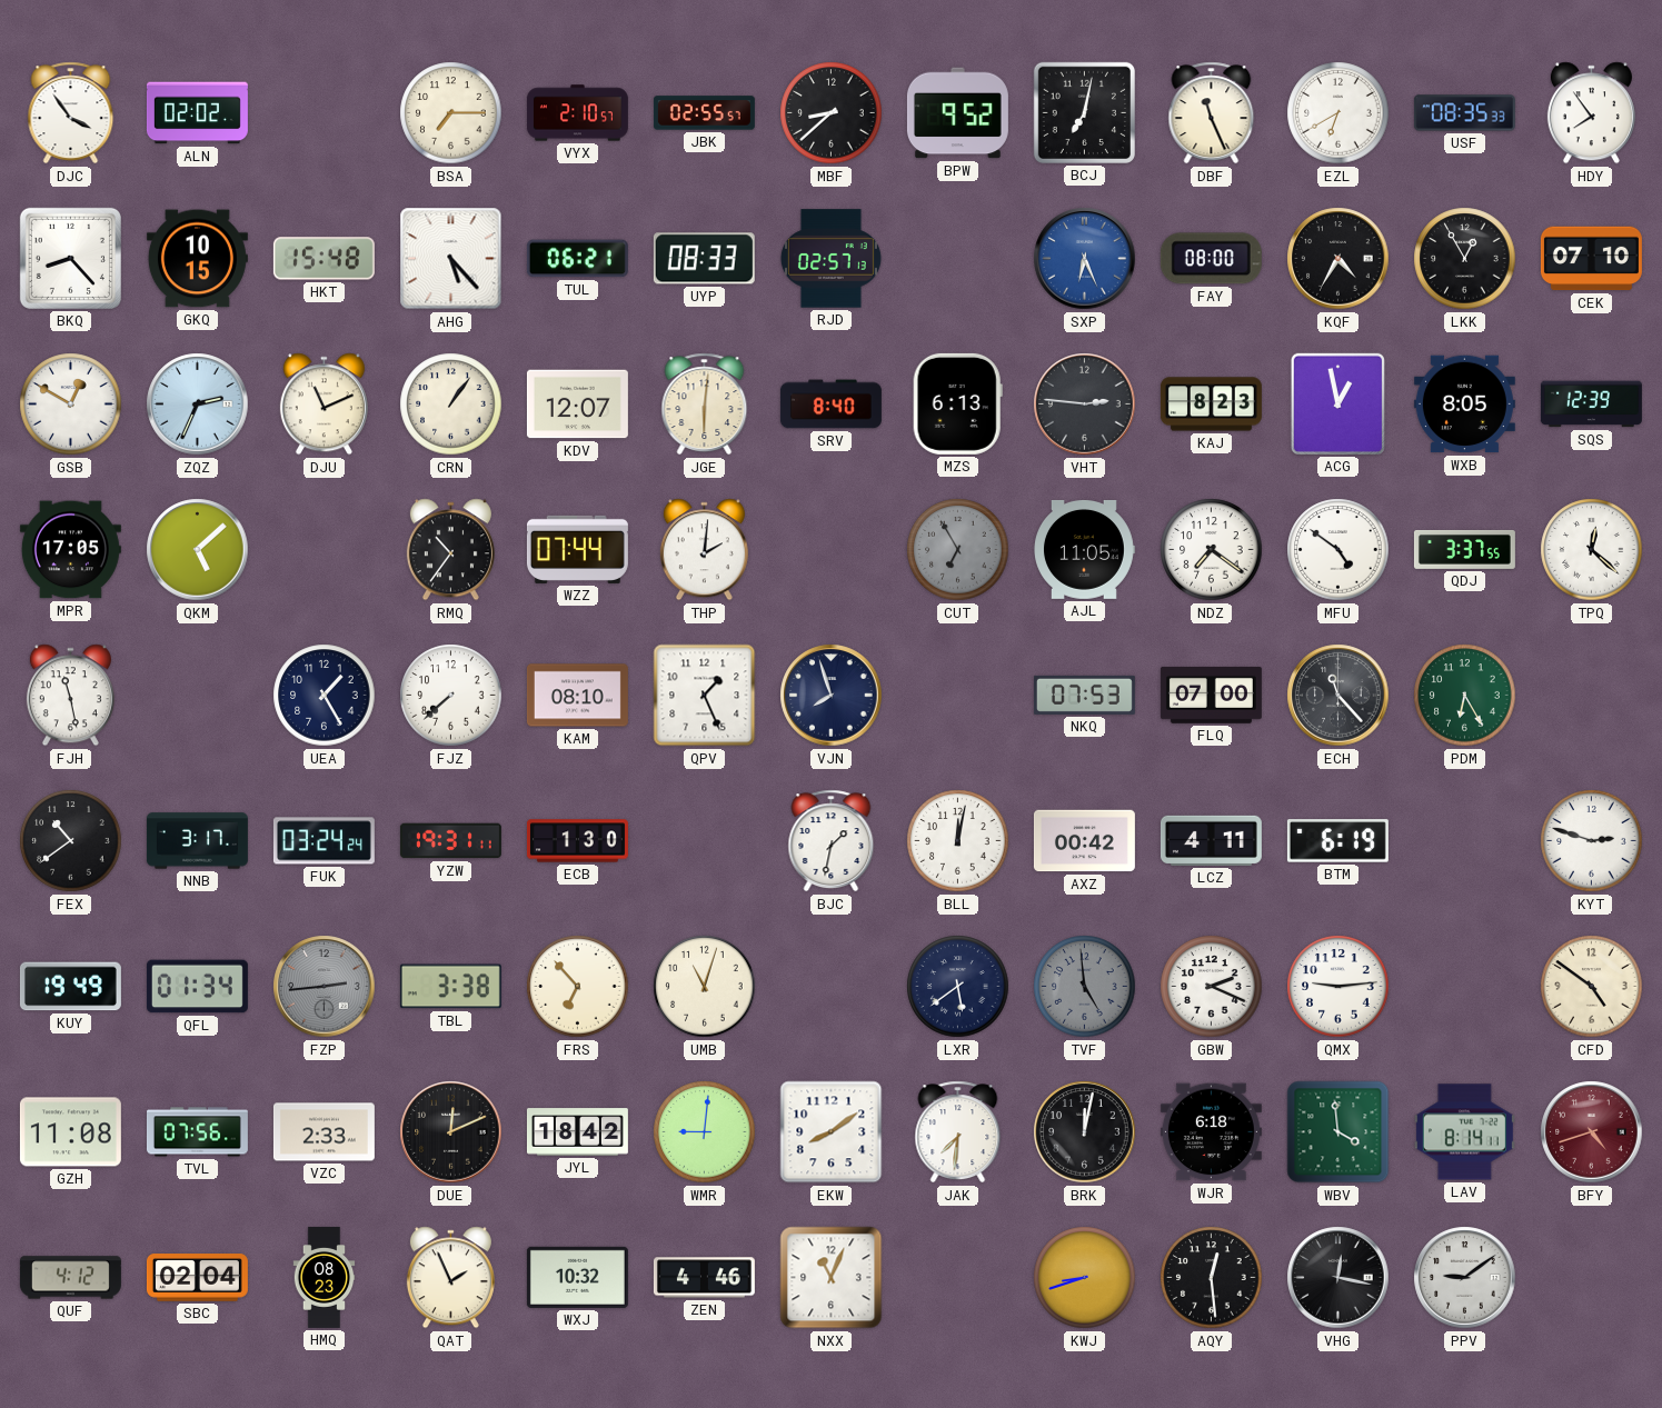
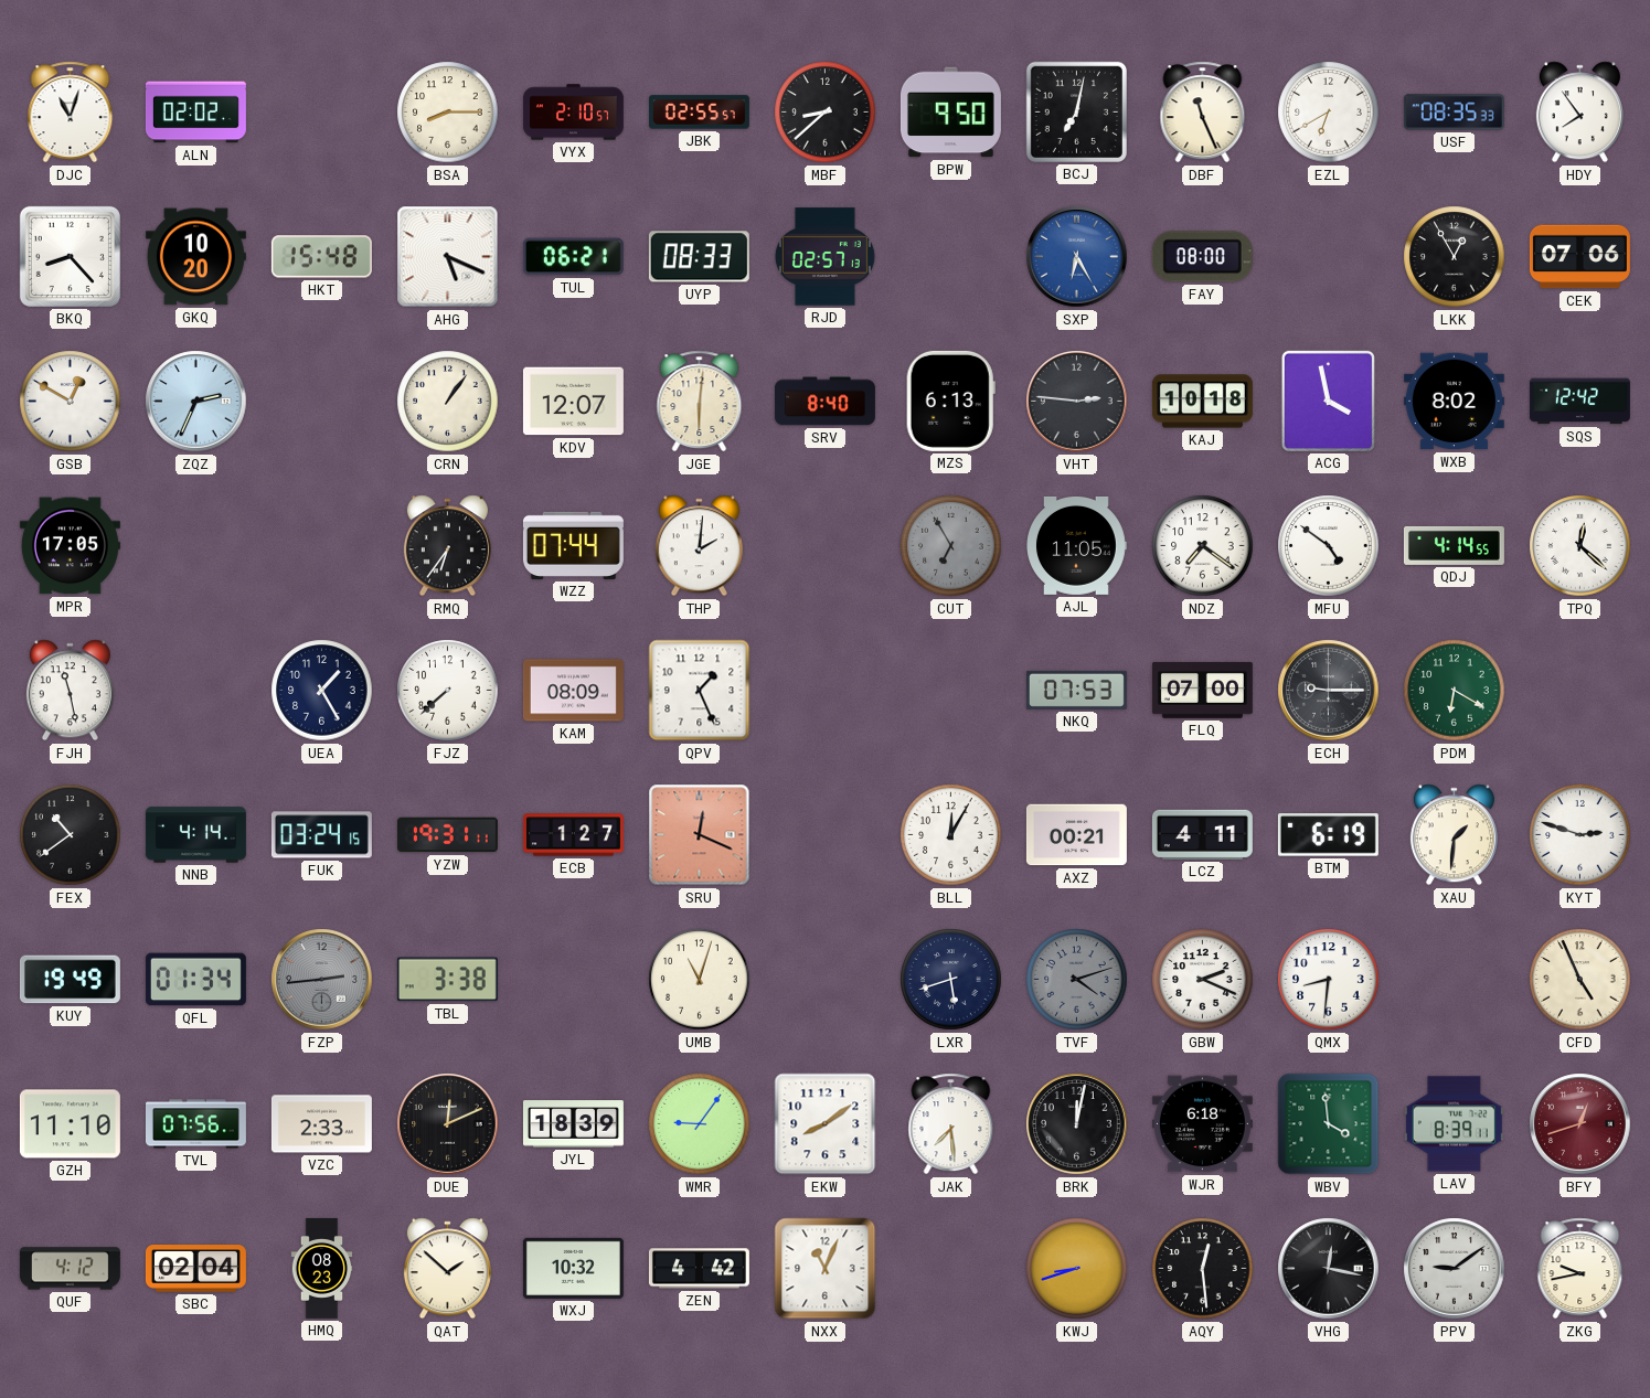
DJC: 3:54 -> 11:03 (71, 113)
BSA: 7:15 -> 8:15 (448, 113)
BPW: 9:52 -> 9:50 (950, 113)
GKQ: 10:15 -> 10:20 (195, 257)
AHG: 5:23 -> 5:19 (448, 257)
SXP: 6:26 -> 6:25 (1077, 257)
KQF: 4:35 -> none (1338, 259)
CEK: 07:10 -> 07:06 (1579, 257)
DJU: 11:11 -> none (324, 405)
KAJ: 8:23 -> 10:18 (1202, 402)
ACG: 12:58 -> 3:58 (1328, 401)
WXB: 8:05 -> 8:02 (1454, 402)
SQS: 12:39 -> 12:42 (1579, 402)
QKM: 5:08 -> none (198, 550)
RMQ: 10:36 -> 6:36 (447, 546)
QDJ: 3:37 -> 4:14 (1454, 545)
KAM: 08:10 -> 08:09 (573, 691)
VJN: 7:57 -> none (832, 696)
ECH: 11:23 -> 9:15 (1329, 691)
PDM: 6:25 -> 6:20 (1455, 691)
NNB: 3:17 -> 4:14 (195, 835)
FUK: 03:24:24 -> 03:24:15 (321, 835)
ECB: 1:30 -> 1:27 (573, 835)
SRU: none -> 12:19 (700, 835)
BJC: 1:32 -> none (832, 841)
BLL: 12:02 -> 12:05 (951, 835)
AXZ: 00:42 -> 00:21 (1076, 835)
XAU: none -> 1:31 (1454, 835)
FRS: 6:53 -> none (578, 987)
LXR: 5:39 -> 5:42 (951, 980)
TVF: 4:59 -> 4:12 (1077, 980)
QMX: 9:14 -> 8:31 (1329, 980)
CFD: 4:51 -> 4:56 (1580, 980)
GZH: 11:08 -> 11:10 (70, 1124)
JYL: 18:42 -> 18:39 (573, 1124)
WMR: 9:01 -> 9:06 (700, 1124)
JAK: 7:31 -> 7:29 (951, 1124)
LAV: 8:14 -> 8:39 (1454, 1124)
BFY: 4:42 -> 12:42 (1580, 1124)
QAT: 1:56 -> 1:52 (447, 1269)
ZEN: 4:46 -> 4:42 (699, 1269)
ZKG: none -> 9:43 (1580, 1269)
